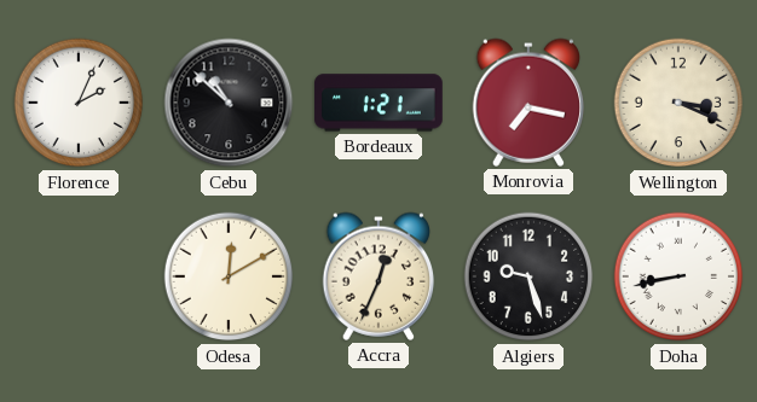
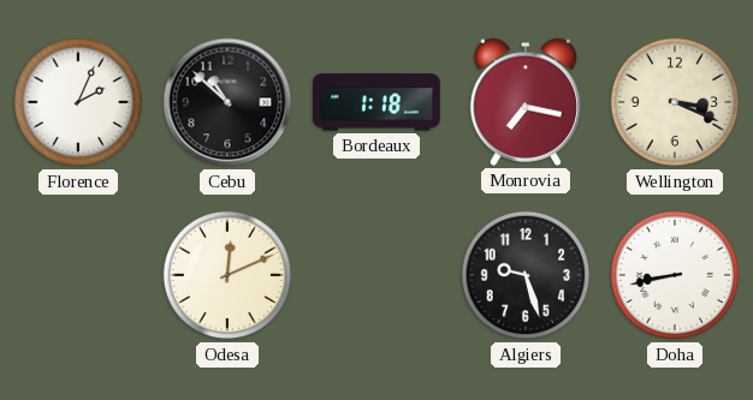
Bordeaux: 1:21 -> 1:18 (376, 102)
Odesa: 12:10 -> 12:11 (227, 275)
Accra: 12:34 -> none (379, 276)
